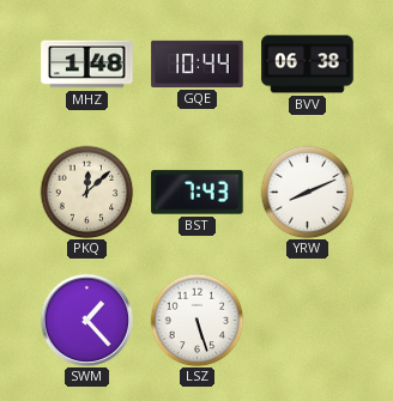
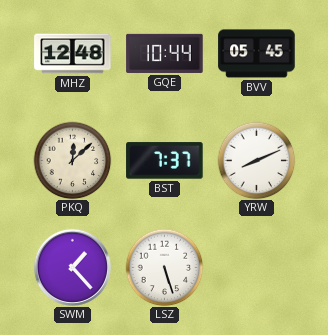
MHZ: 1:48 -> 12:48 (73, 54)
BVV: 06:38 -> 05:45 (257, 54)
BST: 7:43 -> 7:37 (165, 161)
